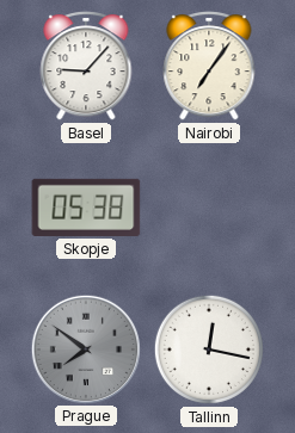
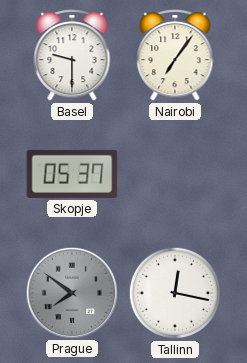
Basel: 9:07 -> 9:30 (72, 55)
Skopje: 05:38 -> 05:37 (72, 174)
